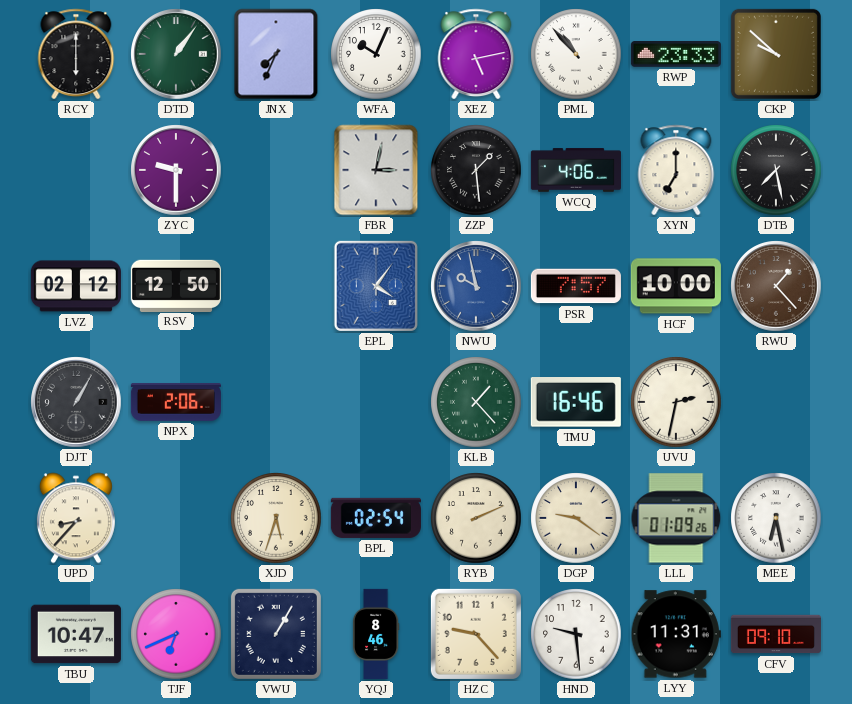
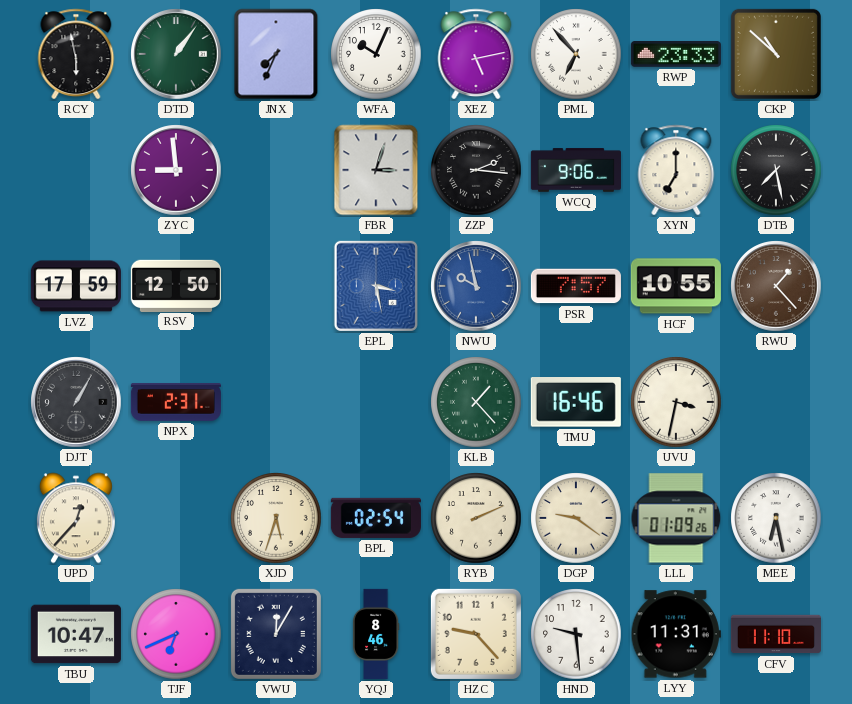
RCY: 6:00 -> 5:58 (76, 54)
PML: 10:53 -> 6:53 (576, 54)
CKP: 9:52 -> 10:52 (776, 54)
ZYC: 9:30 -> 8:59 (176, 170)
FBR: 3:02 -> 3:03 (376, 170)
ZZP: 1:29 -> 2:16 (476, 170)
WCQ: 4:06 -> 9:06 (576, 170)
LVZ: 02:12 -> 17:59 (76, 286)
EPL: 4:06 -> 3:28 (376, 286)
HCF: 10:00 -> 10:55 (676, 286)
NPX: 2:06 -> 2:31 (176, 403)
UVU: 2:32 -> 3:32 (676, 402)
UPD: 8:37 -> 12:37 (76, 518)
VWU: 1:05 -> 12:05 (276, 634)
CFV: 09:10 -> 11:10 (776, 634)
